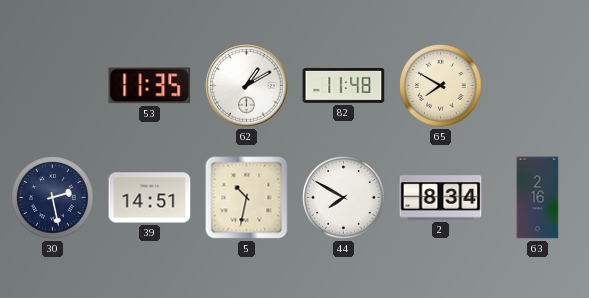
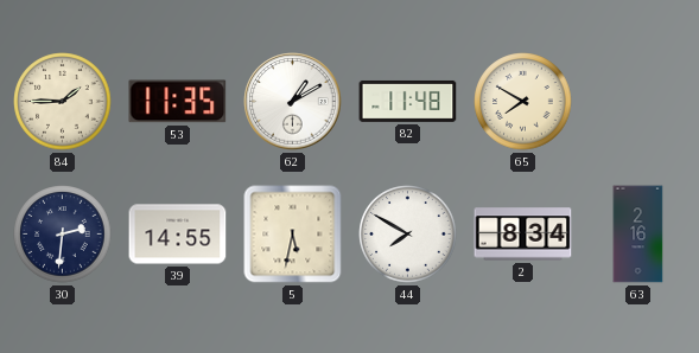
84: none -> 1:45 (63, 102)
30: 2:28 -> 2:31 (63, 235)
39: 14:51 -> 14:55 (178, 235)
5: 10:32 -> 5:32 (293, 235)
